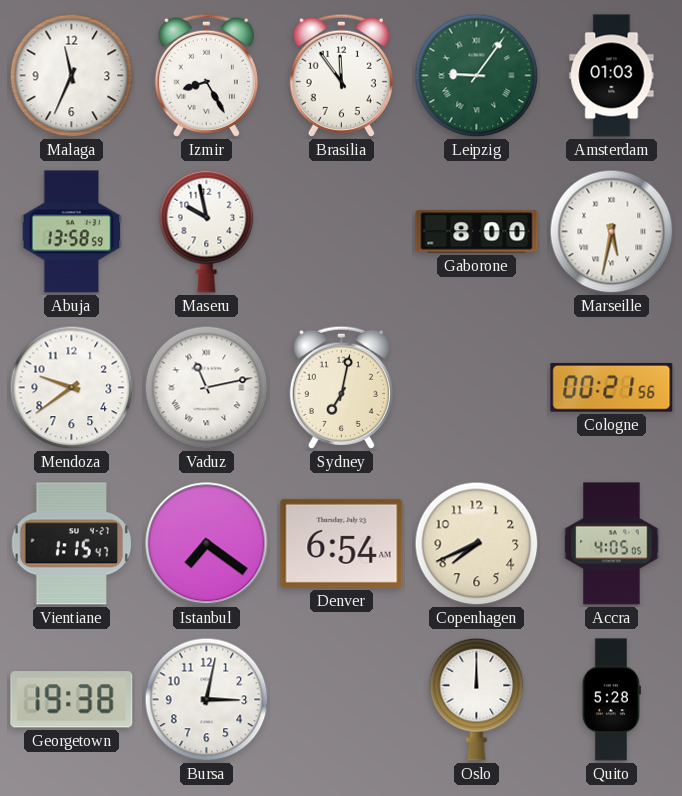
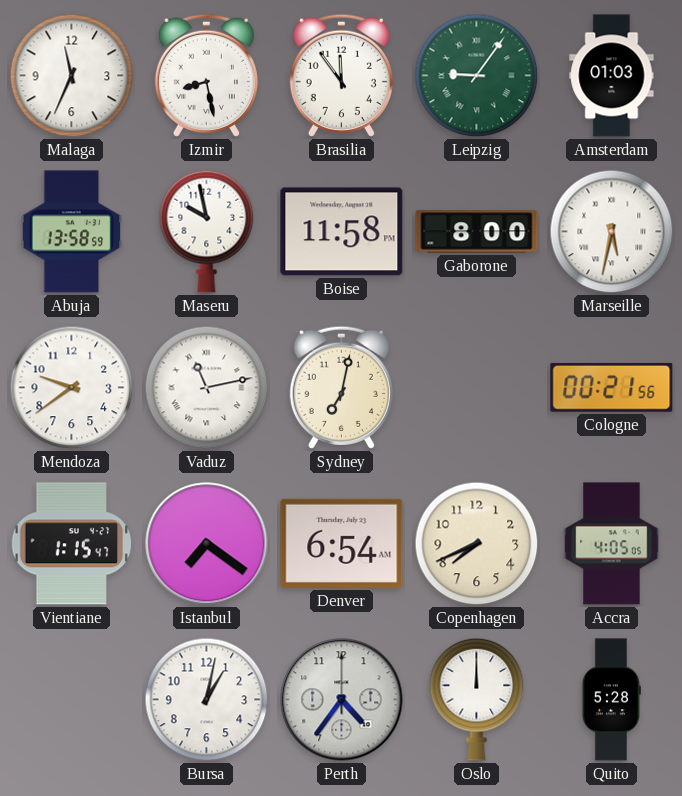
Izmir: 8:25 -> 8:28 (206, 75)
Boise: none -> 11:58 (342, 232)
Georgetown: 19:38 -> none (72, 700)
Bursa: 3:02 -> 1:02 (207, 700)
Perth: none -> 4:36 (342, 700)
